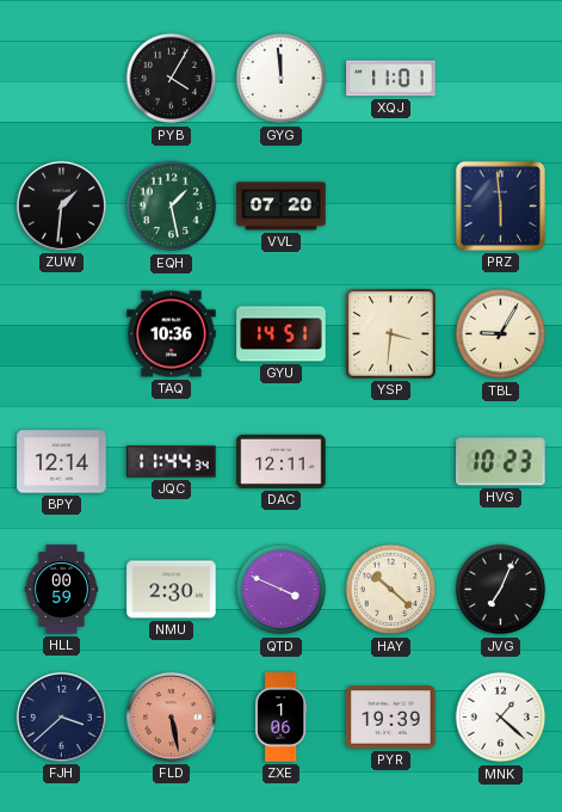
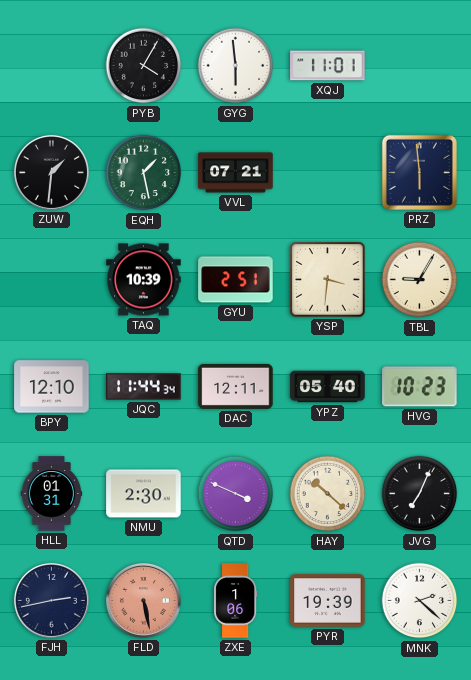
GYG: 11:59 -> 5:59 (236, 66)
VVL: 07:20 -> 07:21 (236, 173)
TAQ: 10:36 -> 10:39 (144, 280)
GYU: 14:51 -> 2:51 (236, 280)
BPY: 12:14 -> 12:10 (52, 387)
YPZ: none -> 05:40 (328, 387)
HLL: 00:59 -> 01:31 (52, 494)
FJH: 3:38 -> 2:43 (51, 600)
MNK: 1:22 -> 2:22 (420, 601)
